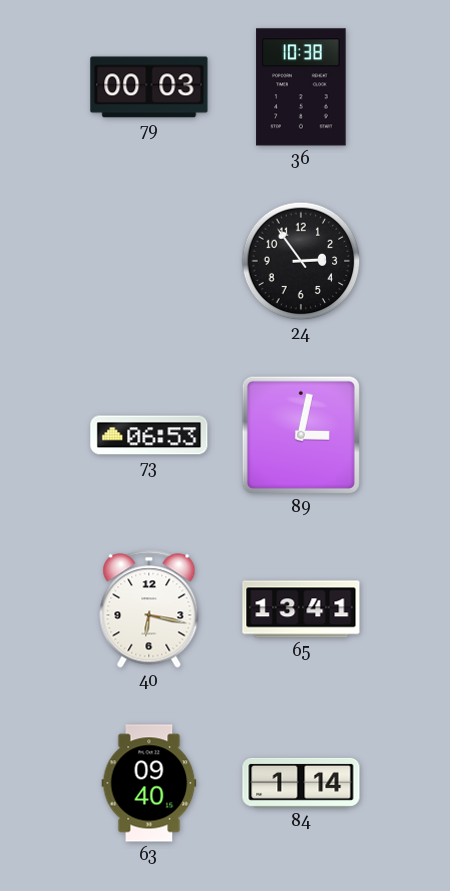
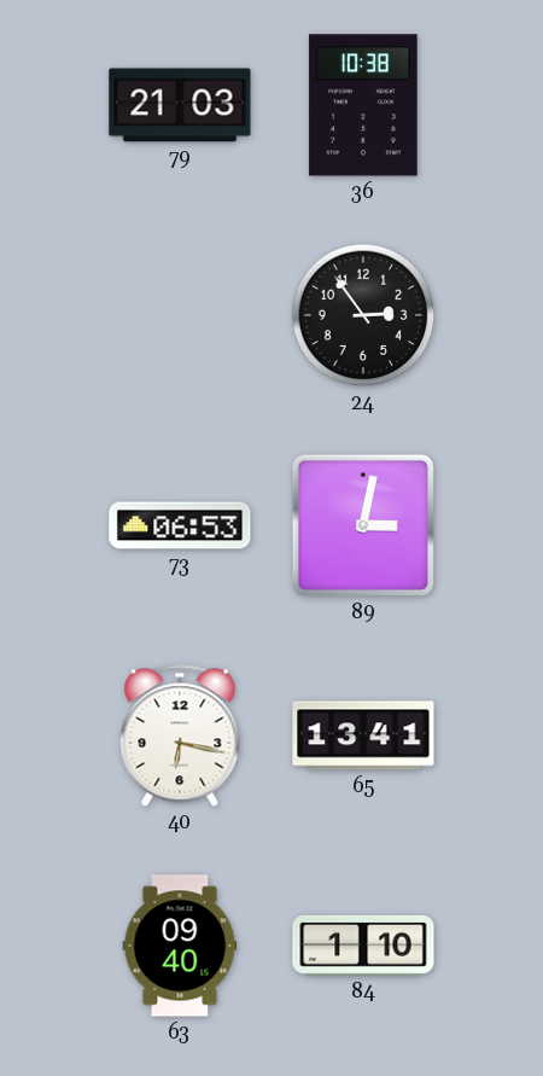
79: 00:03 -> 21:03 (180, 105)
84: 1:14 -> 1:10 (363, 946)
